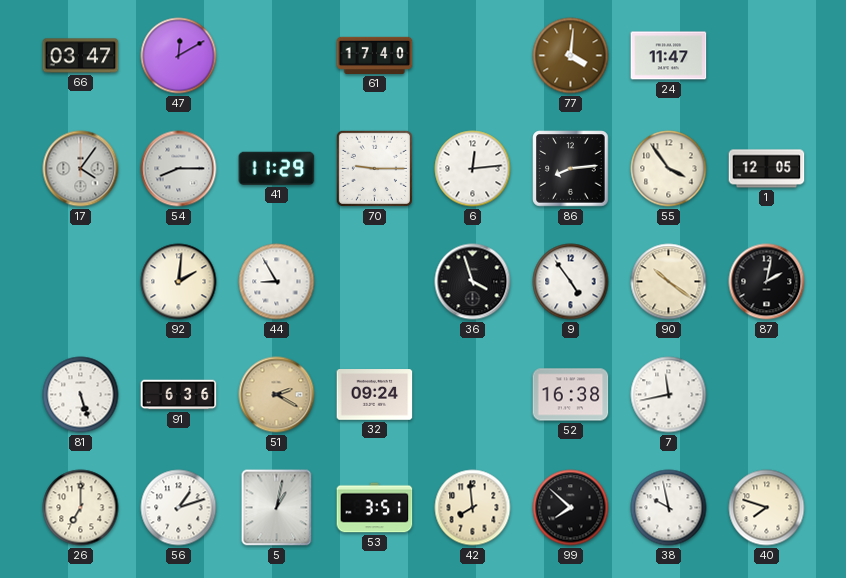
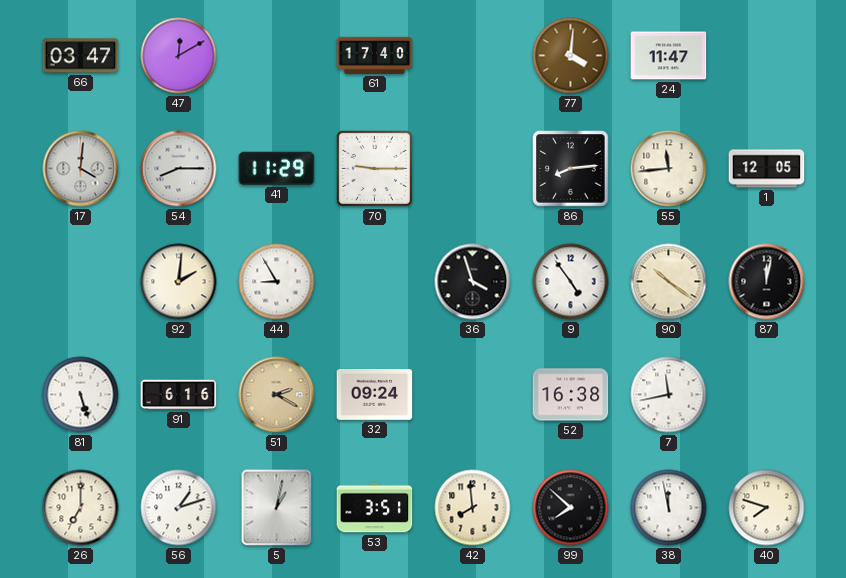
17: 4:06 -> 4:01 (81, 169)
6: 12:14 -> none (473, 169)
55: 3:54 -> 11:44 (669, 169)
87: 2:02 -> 12:02 (767, 282)
91: 6:36 -> 6:16 (179, 395)
38: 9:58 -> 11:58 (669, 508)
